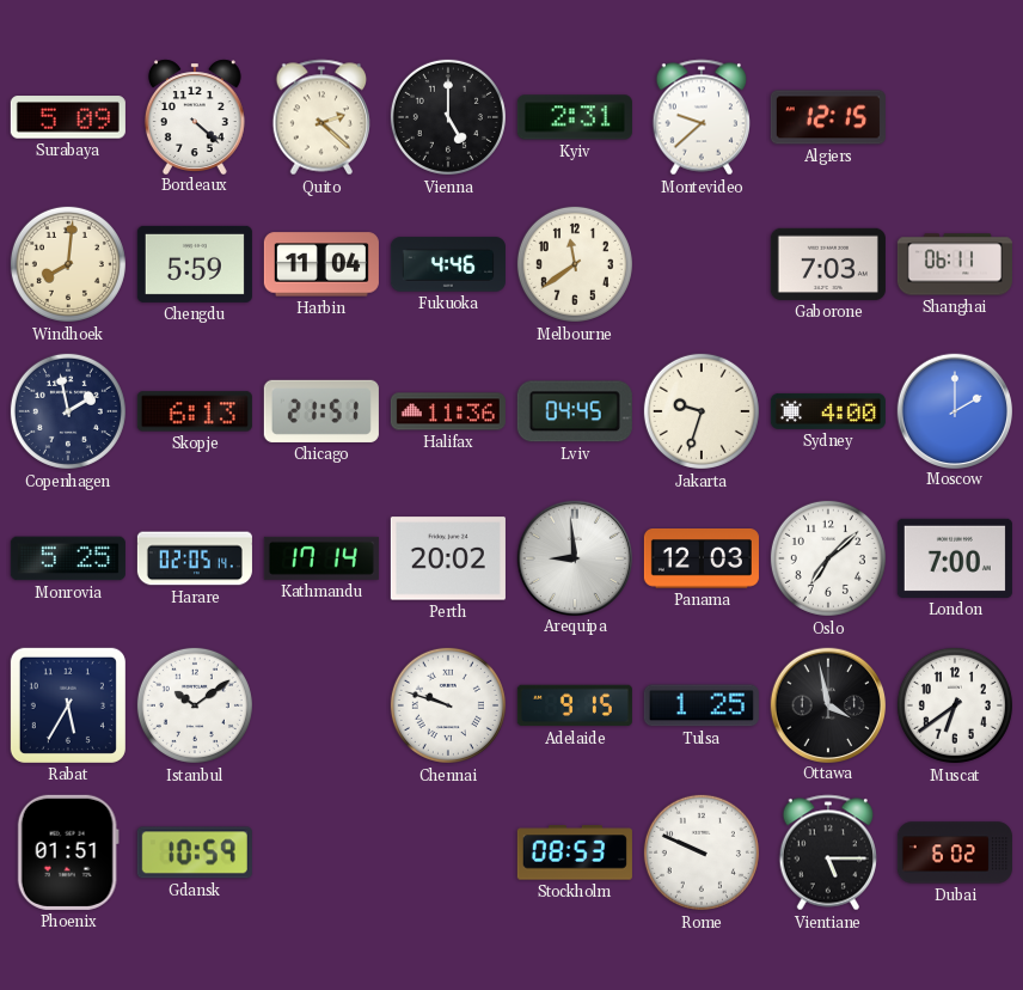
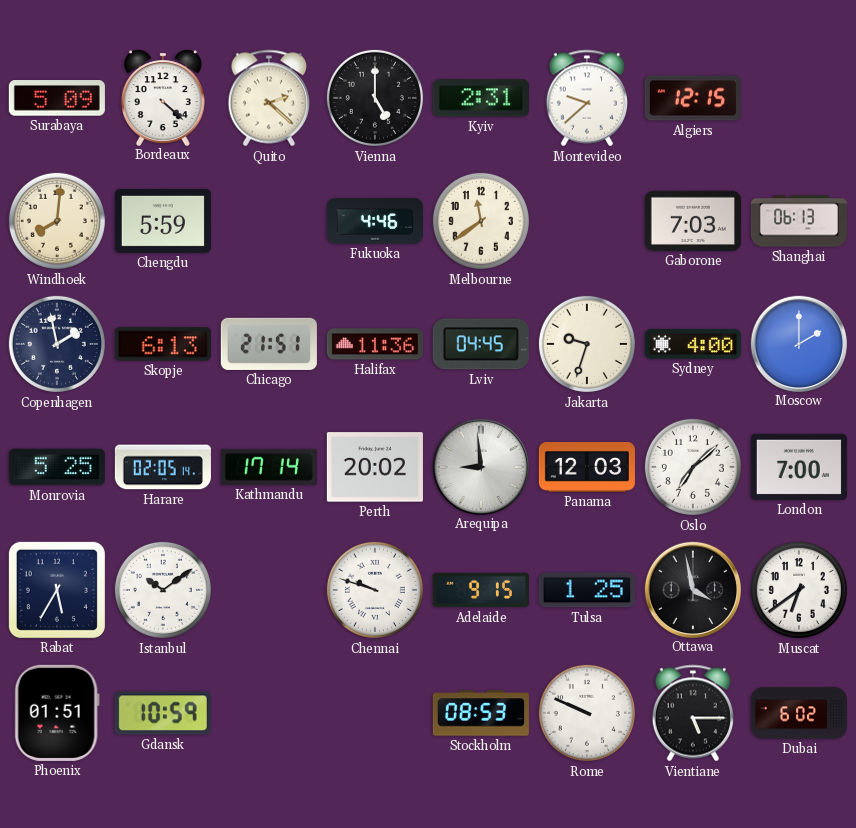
Harbin: 11:04 -> none (321, 264)
Shanghai: 06:11 -> 06:13 (799, 221)
